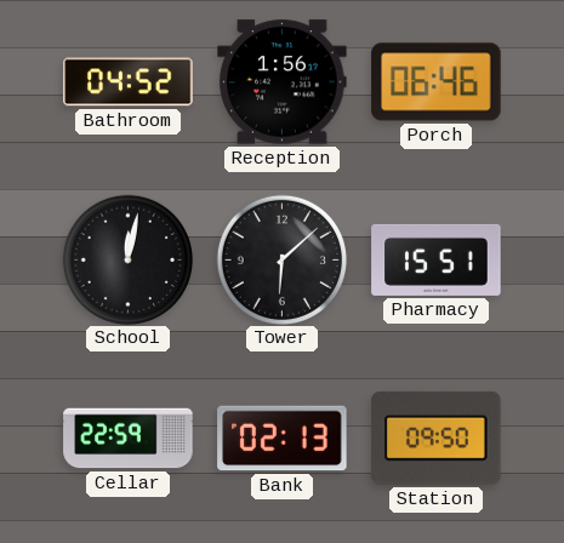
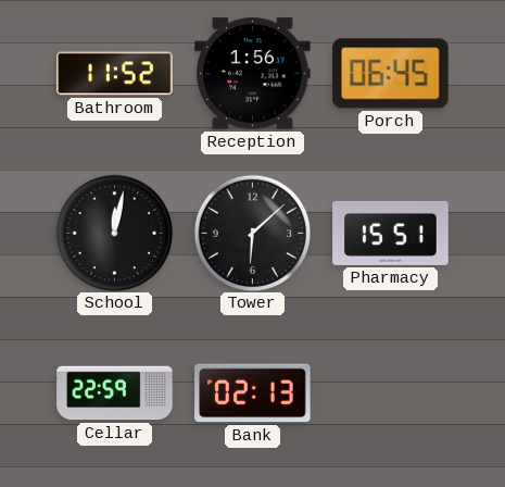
Bathroom: 04:52 -> 11:52 (115, 74)
Porch: 06:46 -> 06:45 (391, 74)
Station: 09:50 -> none (437, 438)
